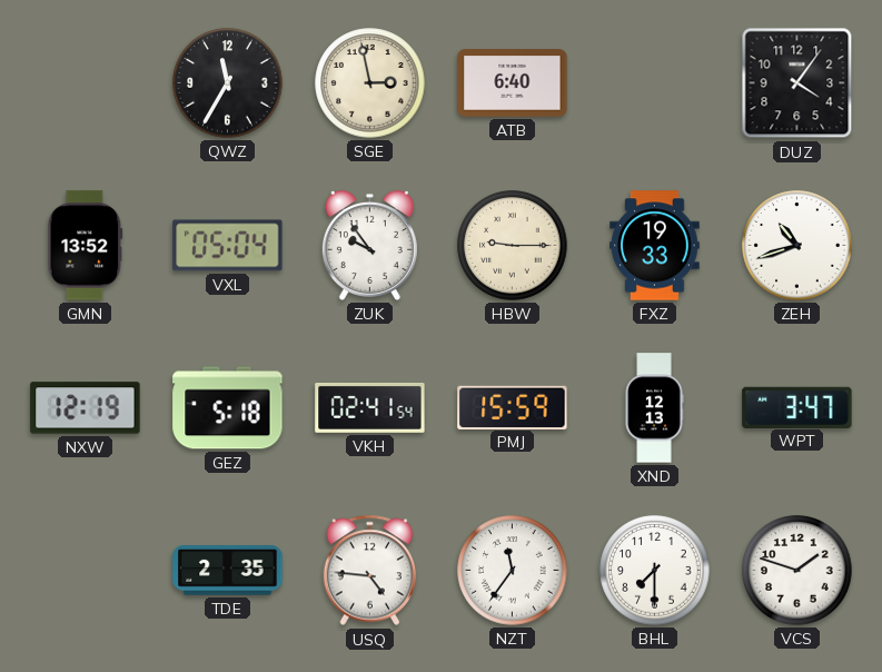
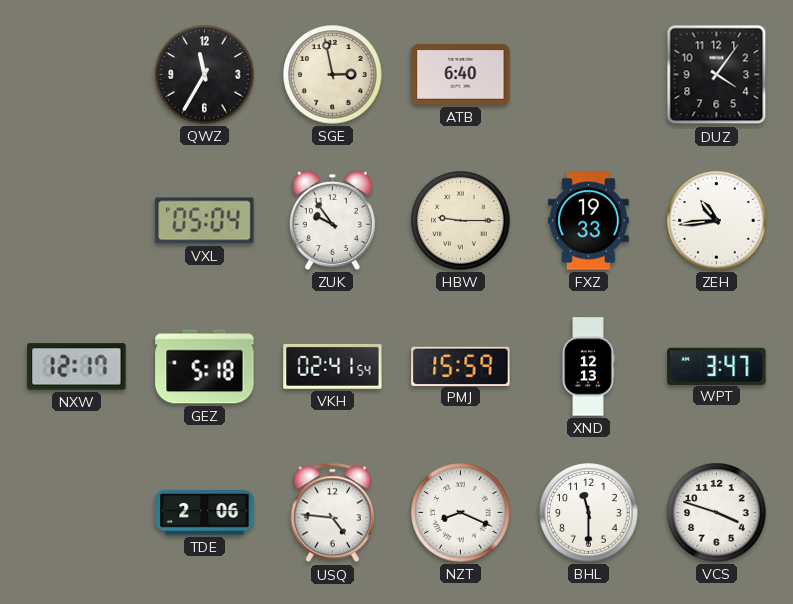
GMN: 13:52 -> none (86, 246)
ZEH: 10:42 -> 10:44 (717, 221)
NXW: 12:19 -> 12:17 (77, 367)
TDE: 2:35 -> 2:06 (205, 513)
NZT: 11:36 -> 8:19 (461, 513)
BHL: 7:30 -> 11:30 (589, 513)
VCS: 1:48 -> 3:48 (717, 513)
